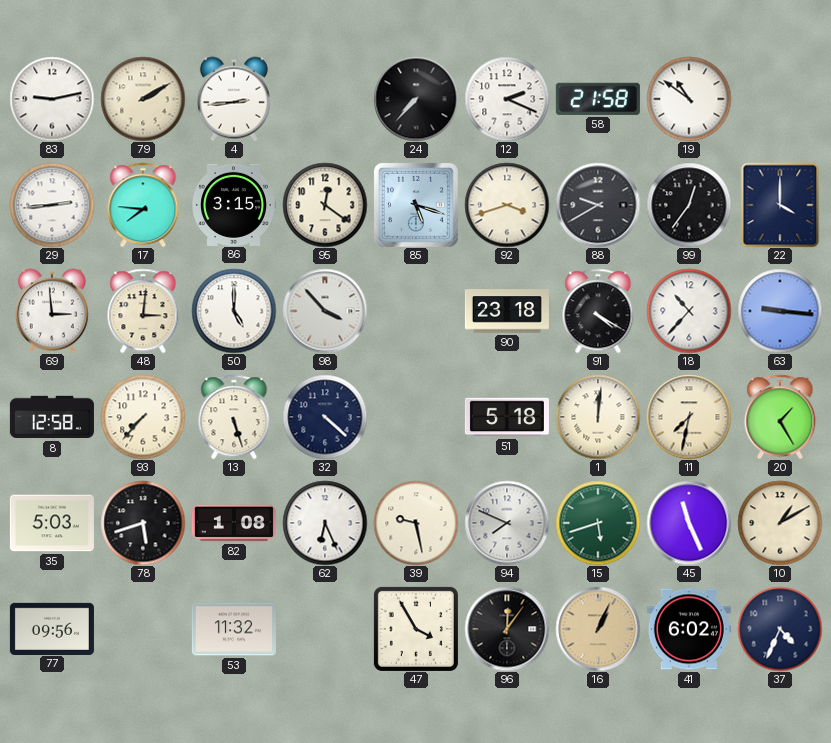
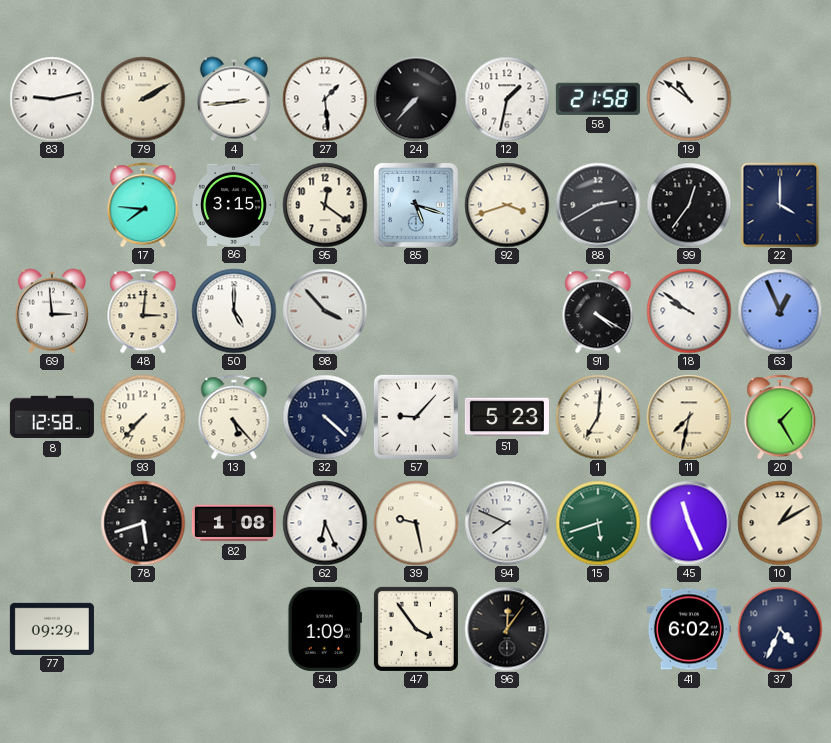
27: none -> 1:29 (325, 99)
12: 2:19 -> 1:32 (507, 99)
29: 2:44 -> none (52, 205)
88: 9:40 -> 2:40 (598, 205)
90: 23:18 -> none (507, 311)
18: 10:37 -> 9:51 (689, 311)
63: 9:16 -> 12:56 (780, 311)
13: 5:27 -> 5:23 (234, 417)
57: none -> 9:07 (416, 417)
51: 5:18 -> 5:23 (507, 417)
1: 12:01 -> 7:01 (598, 417)
35: 5:03 -> none (52, 523)
77: 09:56 -> 09:29 (52, 628)
53: 11:32 -> none (234, 629)
54: none -> 1:09 (325, 629)
47: 3:55 -> 3:54 (416, 629)
16: 1:04 -> none (598, 629)
